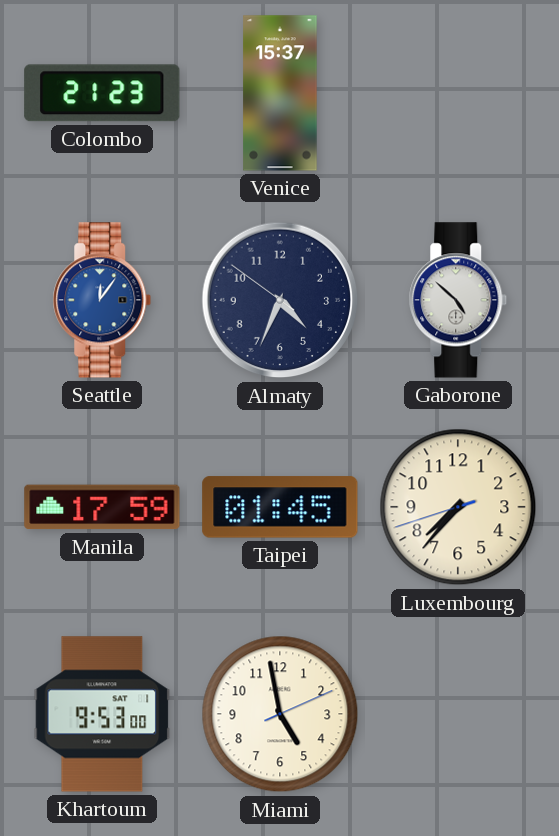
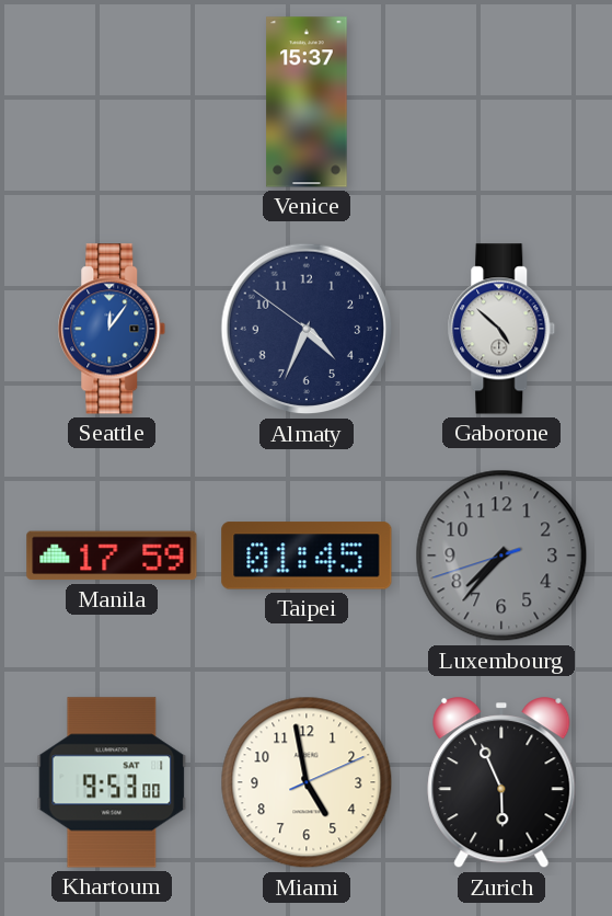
Colombo: 21:23 -> none (102, 93)
Luxembourg dial: cream -> grey (501, 556)
Zurich: none -> 5:56 (501, 783)
